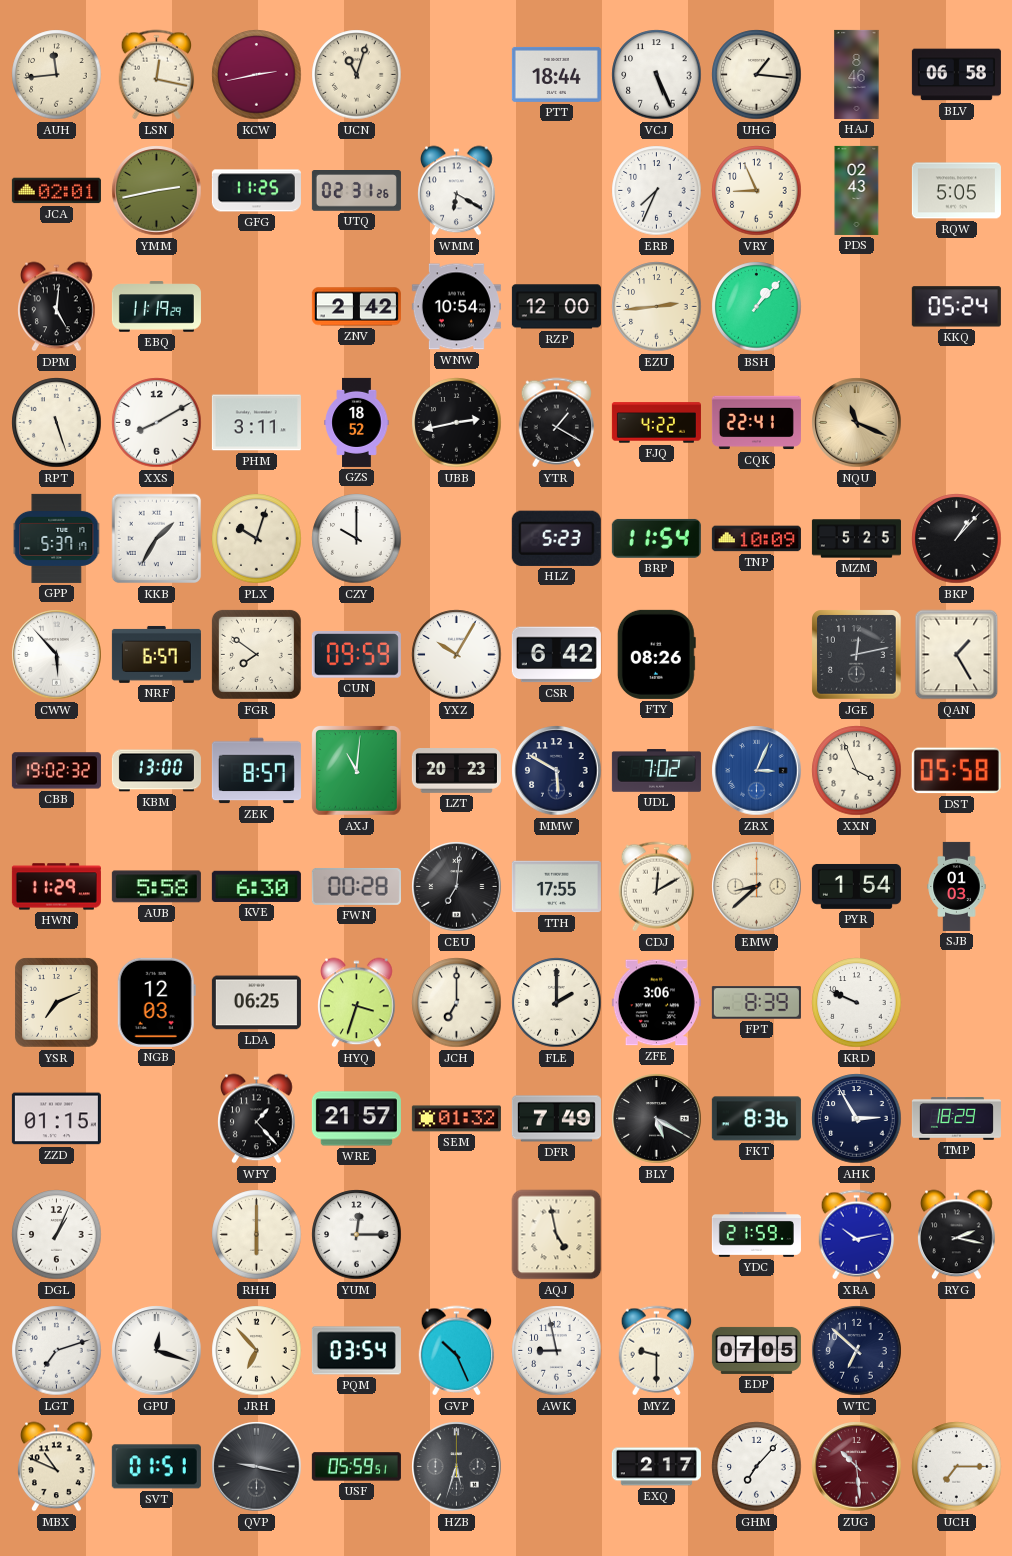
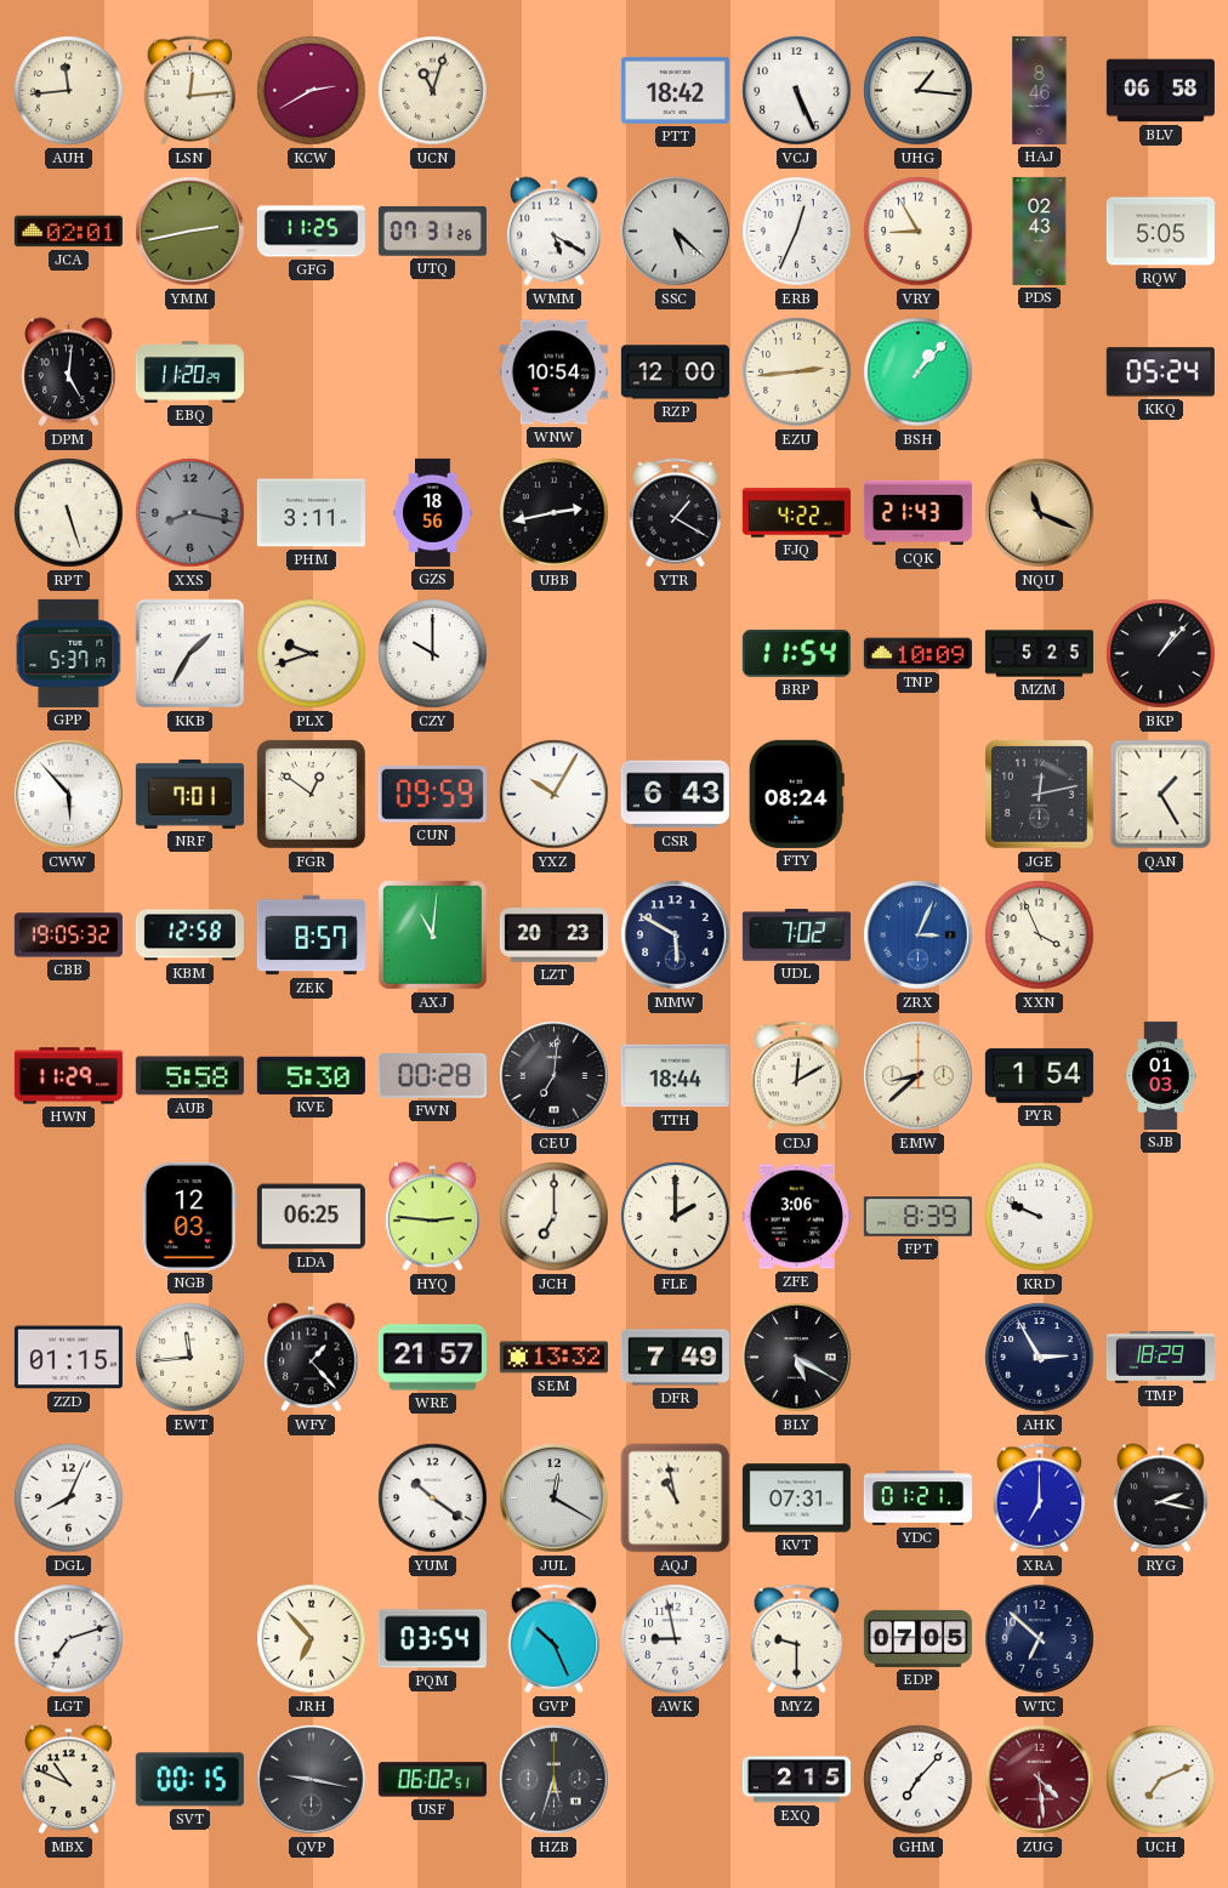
LSN: 12:17 -> 12:14 (191, 91)
KCW: 2:43 -> 2:40 (312, 91)
PTT: 18:44 -> 18:42 (675, 90)
UTQ: 02:31 -> 07:31 (432, 232)
WMM: 6:20 -> 5:20 (555, 232)
SSC: none -> 5:22 (676, 232)
ERB: 7:34 -> 12:34 (797, 232)
VRY: 8:56 -> 8:55 (919, 232)
EBQ: 11:19 -> 11:20 (189, 373)
ZNV: 2:42 -> none (356, 307)
XXS: 8:10 -> 8:17 (191, 513)
XXS dial: white -> grey (191, 513)
GZS: 18:52 -> 18:56 (433, 512)
CQK: 22:41 -> 21:43 (917, 513)
PLX: 10:03 -> 9:42 (312, 654)
HLZ: 5:23 -> none (556, 538)
NRF: 6:57 -> 7:01 (189, 794)
FGR: 7:51 -> 12:51 (311, 794)
CSR: 6:42 -> 6:43 (675, 795)
FTY: 08:26 -> 08:24 (796, 794)
CBB: 19:02 -> 19:05 (68, 936)
KBM: 13:00 -> 12:58 (189, 936)
DST: 05:58 -> none (956, 771)
KVE: 6:30 -> 5:30 (311, 1075)
TTH: 17:55 -> 18:44 (675, 1076)
YSR: 7:11 -> none (57, 1003)
HYQ: 3:33 -> 2:46 (433, 1217)
EWT: none -> 11:44 (191, 1358)
SEM: 01:32 -> 13:32 (553, 1358)
FKT: 8:36 -> none (756, 1119)
DGL: 1:04 -> 8:04 (69, 1499)
RHH: 6:00 -> none (257, 1235)
YUM: 12:15 -> 10:21 (433, 1499)
JUL: none -> 12:20 (555, 1499)
AQJ: 4:58 -> 10:58 (676, 1499)
KVT: none -> 07:31 (796, 1499)
YDC: 21:59 -> 01:21 (917, 1499)
XRA: 10:13 -> 7:00 (1040, 1499)
GPU: 12:18 -> none (157, 1351)
SVT: 01:51 -> 00:15 (189, 1780)
USF: 05:59 -> 06:02 (432, 1780)
EXQ: 2:17 -> 2:15 (796, 1780)
ZUG: 10:29 -> 4:29 (1040, 1780)
UCH: 7:15 -> 7:11 (1161, 1780)
